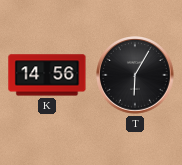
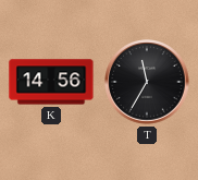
T: 6:05 -> 11:35 (147, 82)
